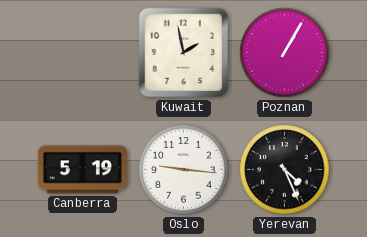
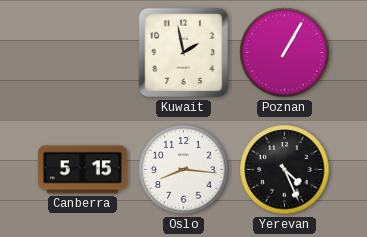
Canberra: 5:19 -> 5:15 (82, 170)
Oslo: 9:16 -> 8:16 (184, 170)
